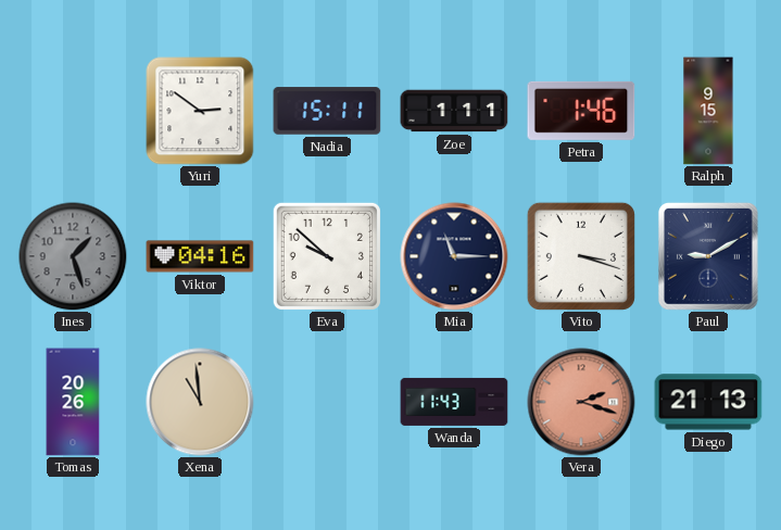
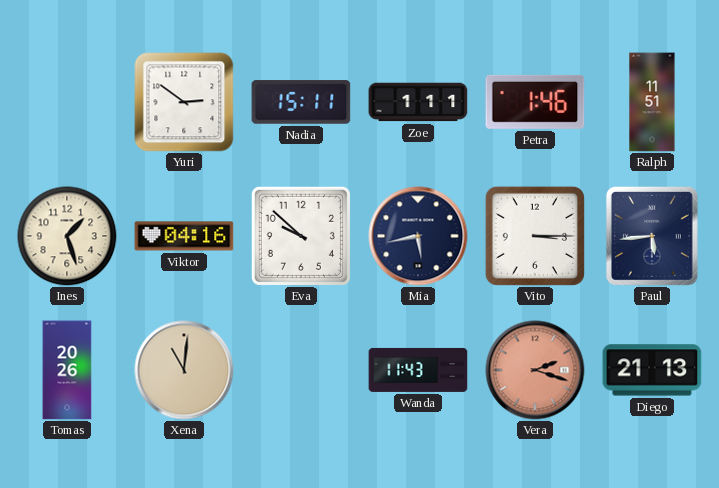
Ralph: 9:15 -> 11:51 (652, 102)
Ines dial: grey -> cream (67, 236)
Mia: 11:15 -> 5:43 (418, 236)
Vito: 3:18 -> 3:15 (535, 236)
Paul: 9:10 -> 5:44 (652, 236)
Xena: 10:59 -> 11:01 (184, 370)
